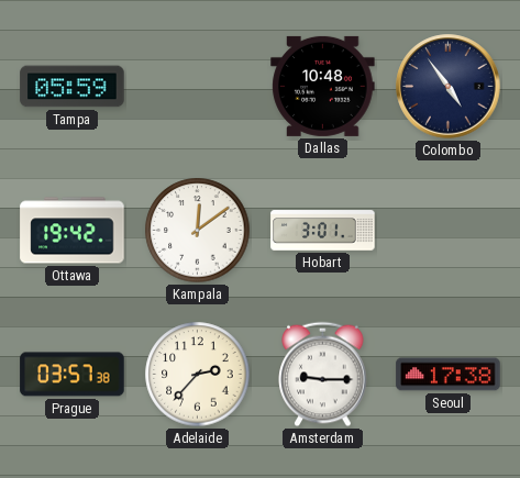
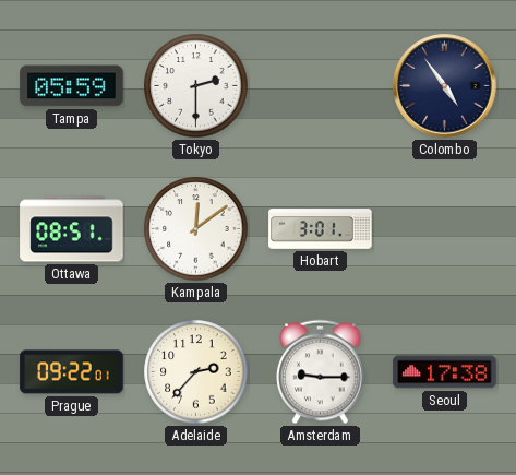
Tokyo: none -> 2:30 (196, 86)
Dallas: 10:48 -> none (323, 86)
Ottawa: 19:42 -> 08:51 (72, 229)
Prague: 03:57 -> 09:22 (72, 372)
